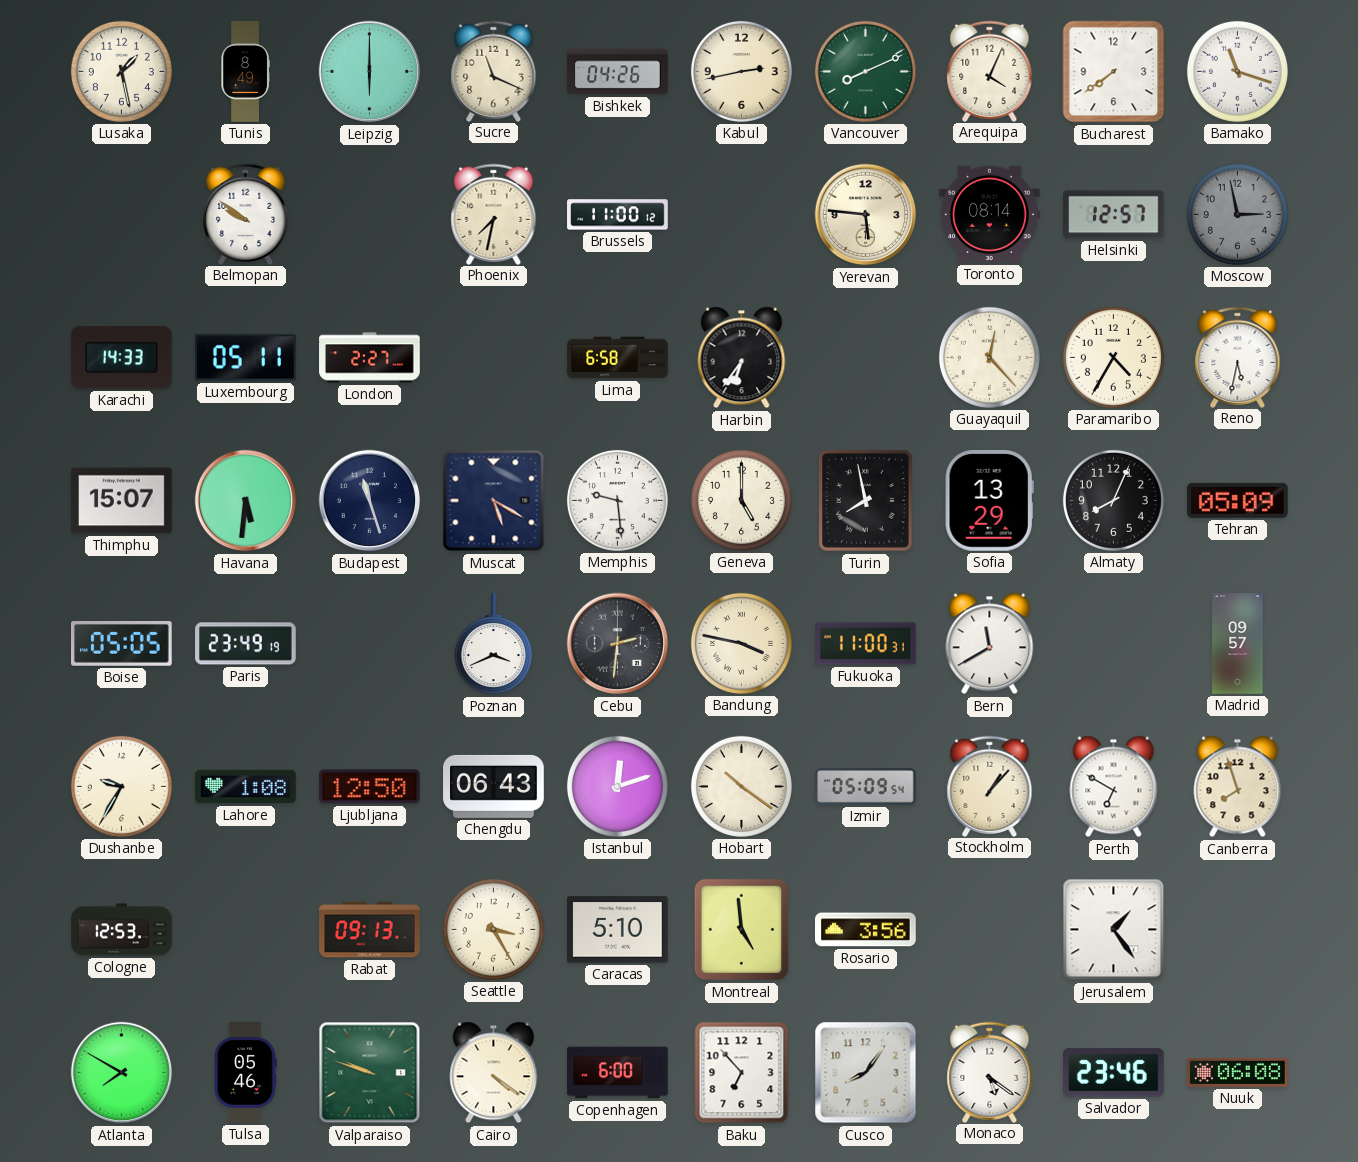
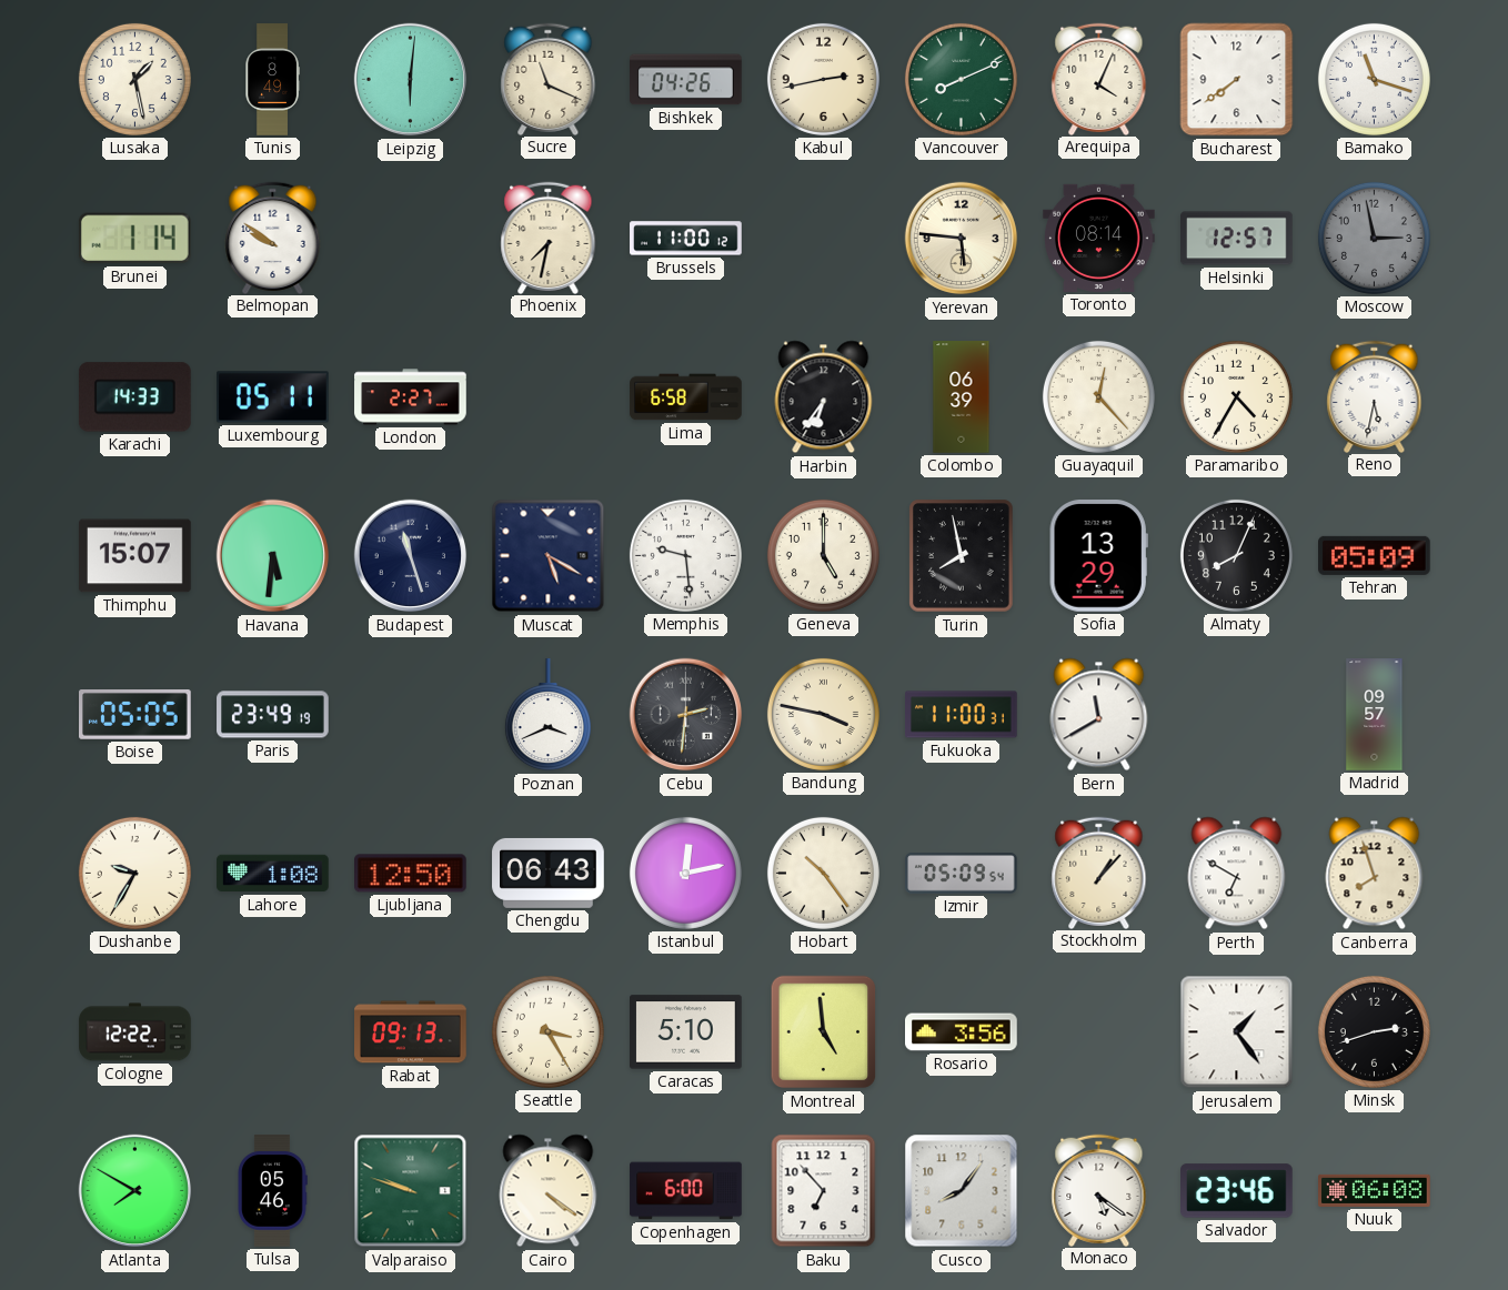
Leipzig: 6:00 -> 6:01 (411, 80)
Brunei: none -> 1:14 (134, 239)
Colombo: none -> 06:39 (962, 397)
Istanbul: 12:12 -> 12:13 (685, 873)
Hobart: 10:21 -> 10:24 (823, 873)
Cologne: 12:53 -> 12:22 (135, 1032)
Minsk: none -> 2:42 (1374, 1031)
